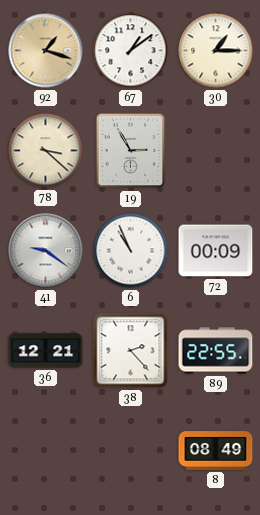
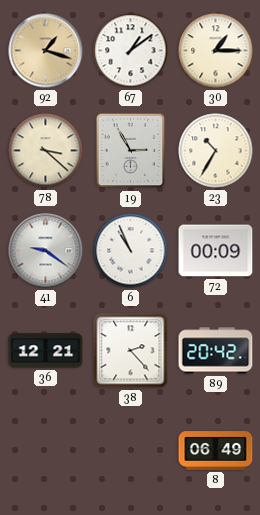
23: none -> 10:35 (216, 151)
89: 22:55 -> 20:42 (216, 351)
8: 08:49 -> 06:49 (216, 451)
